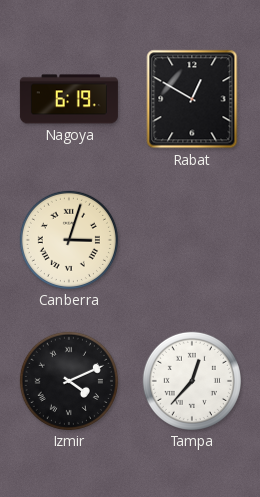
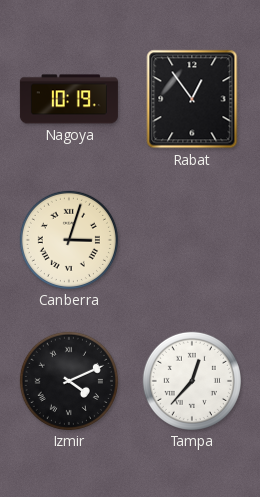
Nagoya: 6:19 -> 10:19 (69, 99)
Rabat: 12:50 -> 12:54 (192, 99)
